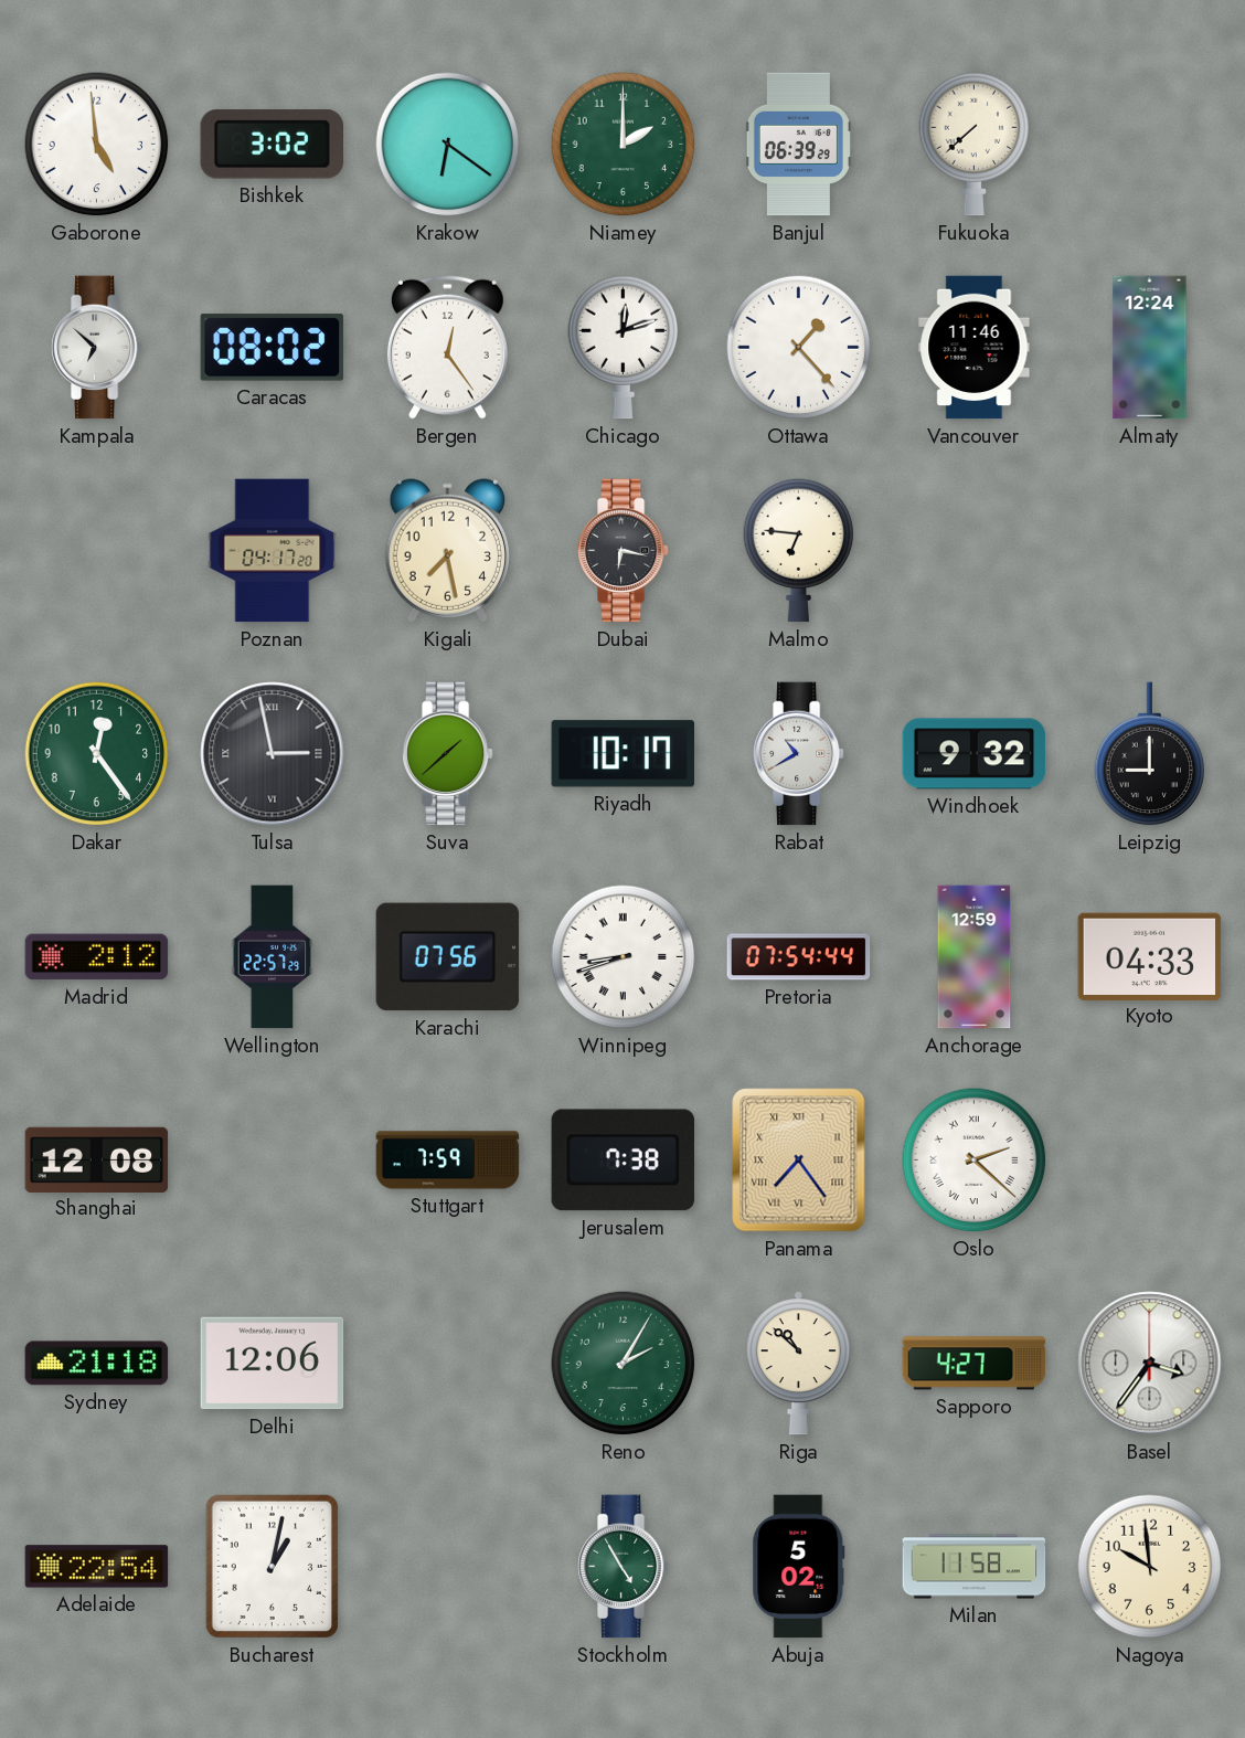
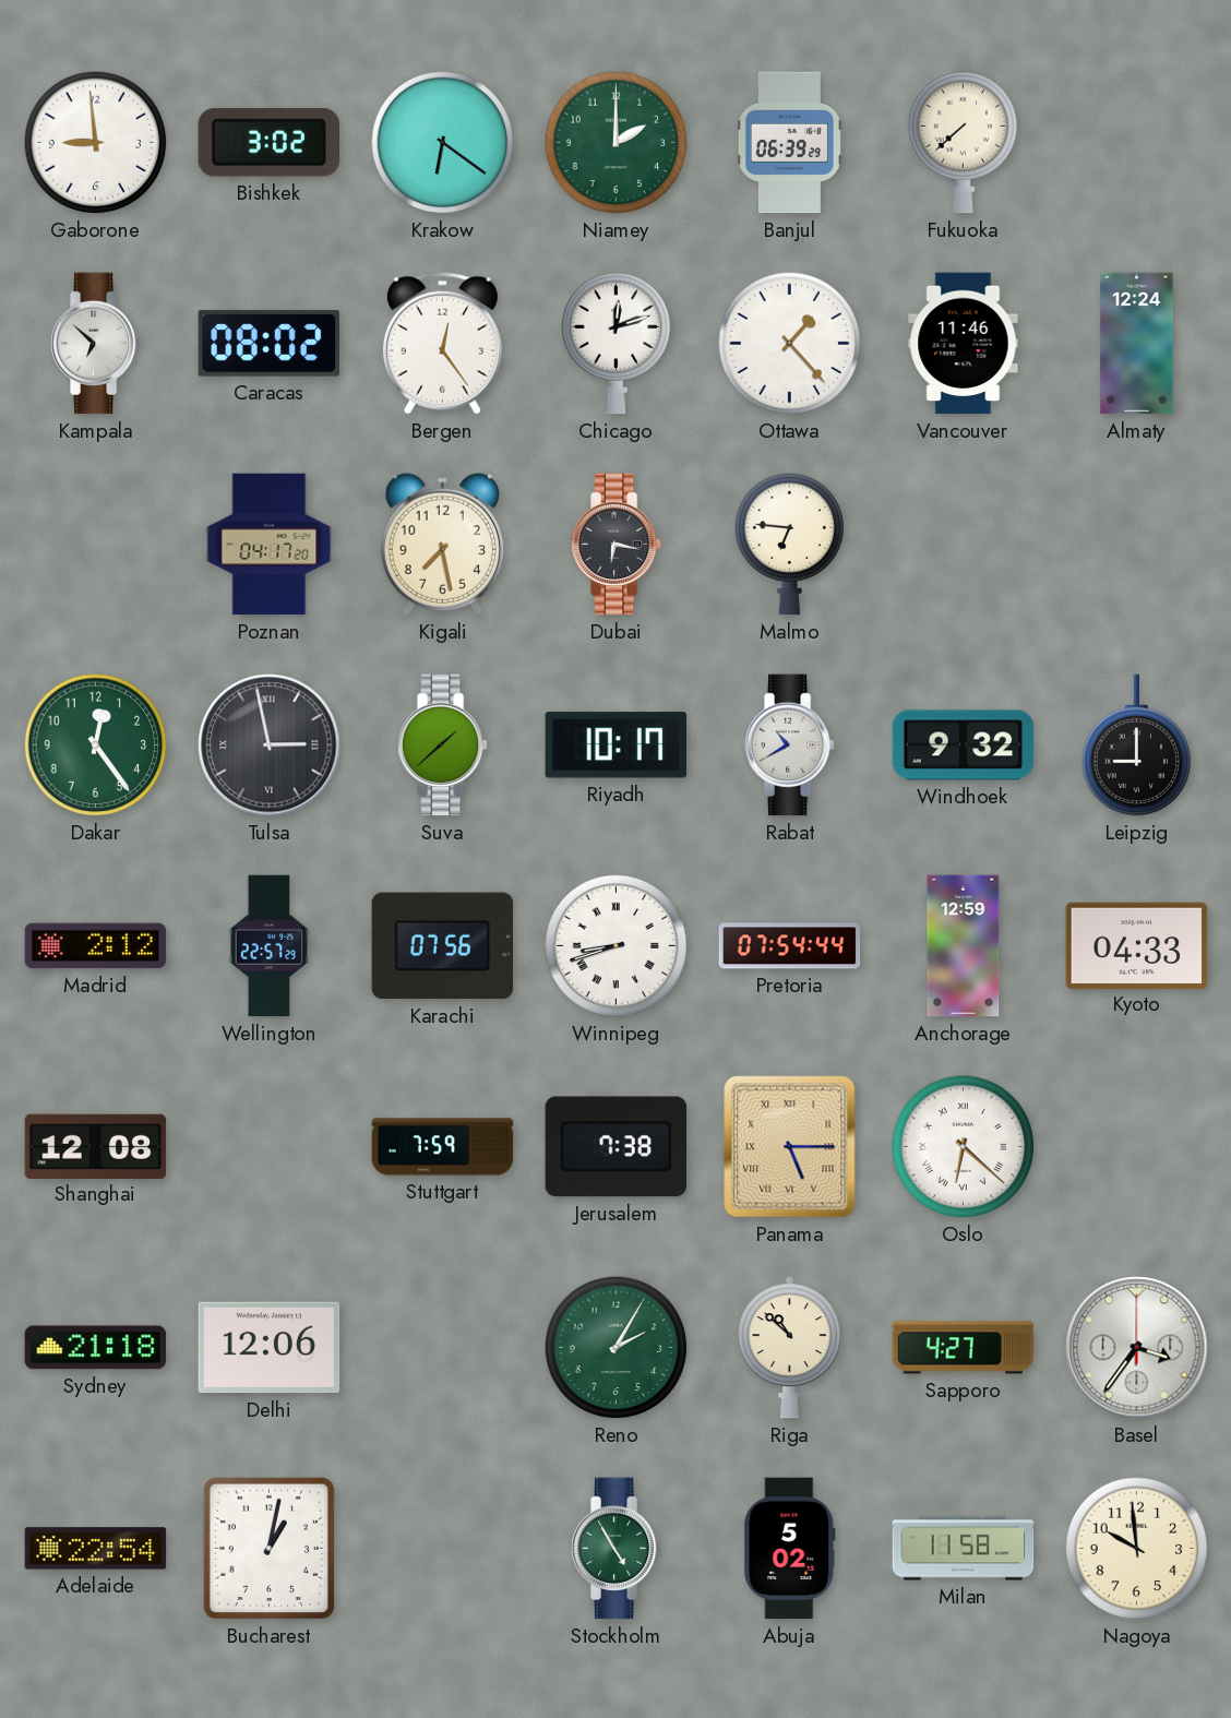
Gaborone: 4:59 -> 8:59 (96, 143)
Panama: 7:24 -> 5:15 (790, 1147)
Oslo: 2:22 -> 6:22 (964, 1147)
